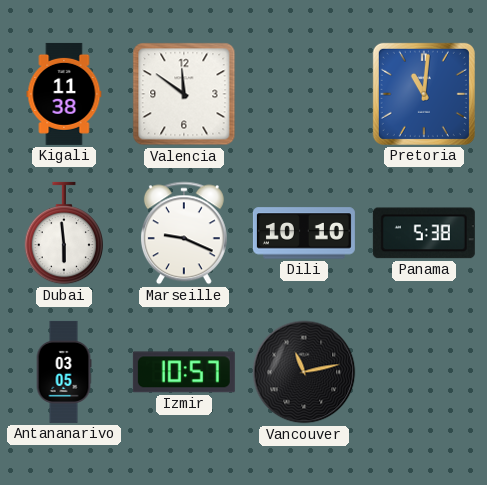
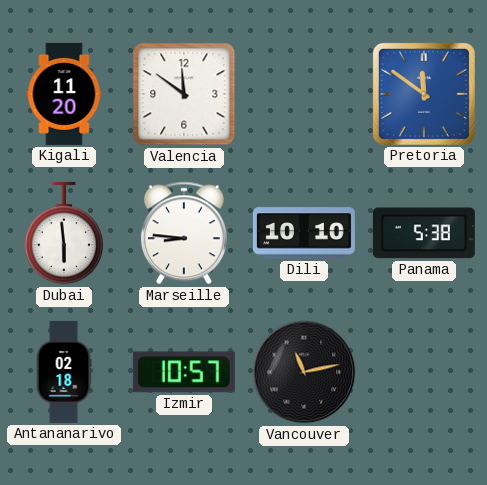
Kigali: 11:38 -> 11:20 (64, 94)
Pretoria: 11:01 -> 11:51 (424, 94)
Marseille: 9:19 -> 8:46 (184, 233)
Antananarivo: 03:05 -> 02:18 (64, 372)
